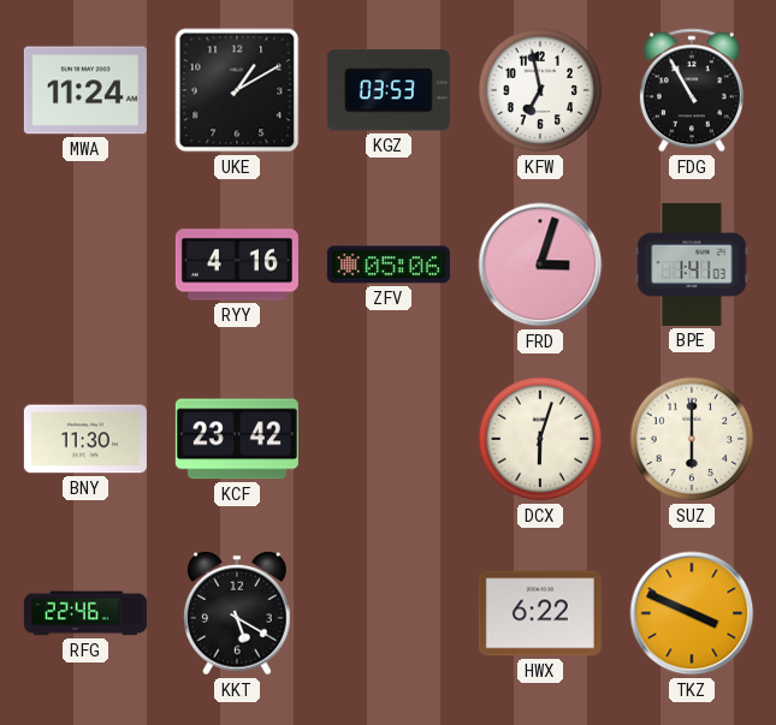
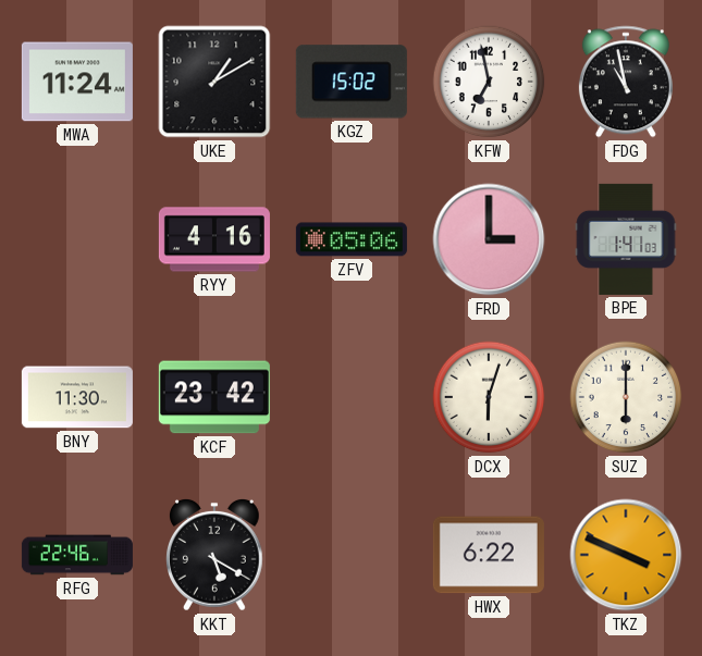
KGZ: 03:53 -> 15:02 (352, 82)
FDG: 10:55 -> 10:58 (626, 82)
FRD: 3:03 -> 3:00 (489, 239)
